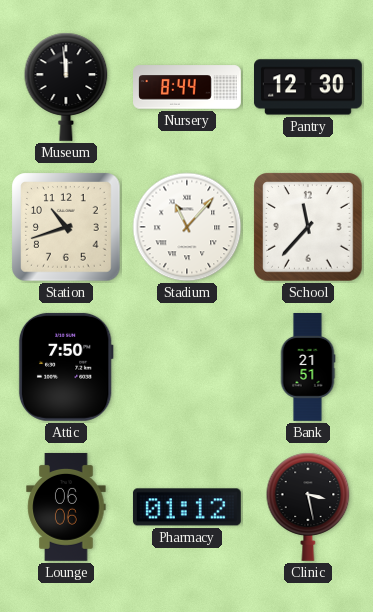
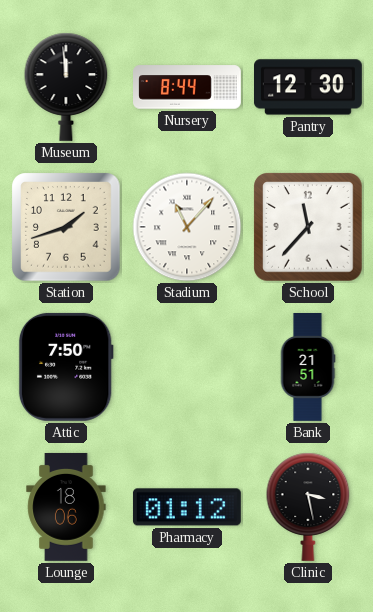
Station: 10:42 -> 1:42 (66, 227)
Lounge: 06:06 -> 18:06 (66, 507)
